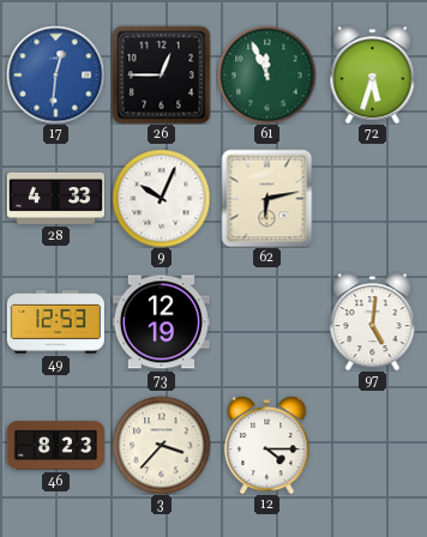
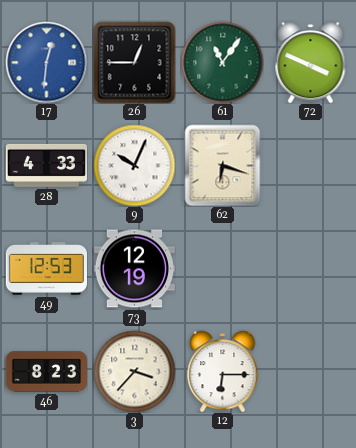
61: 11:56 -> 11:06 (222, 62)
72: 5:33 -> 3:49 (311, 62)
62: 6:13 -> 6:18 (223, 165)
97: 5:01 -> none (373, 321)
12: 4:15 -> 6:15 (223, 371)
